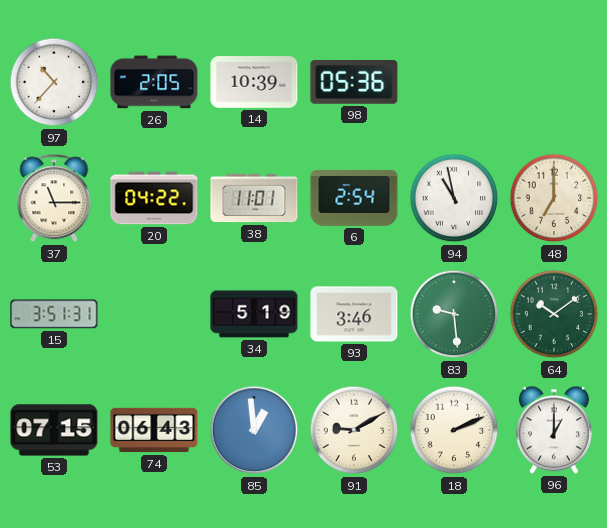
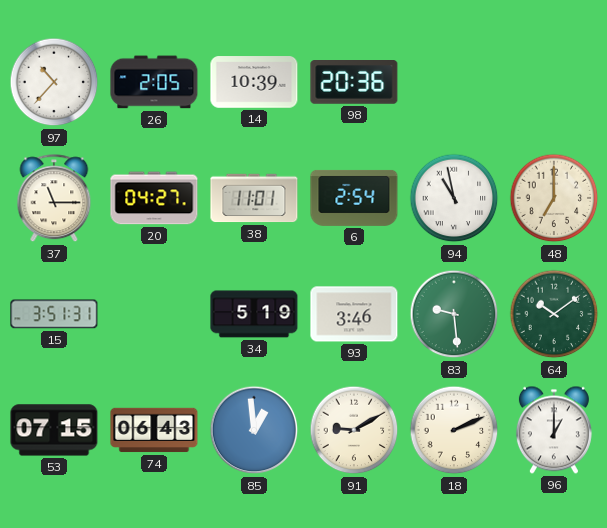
98: 05:36 -> 20:36 (354, 83)
20: 04:22 -> 04:27 (154, 198)
